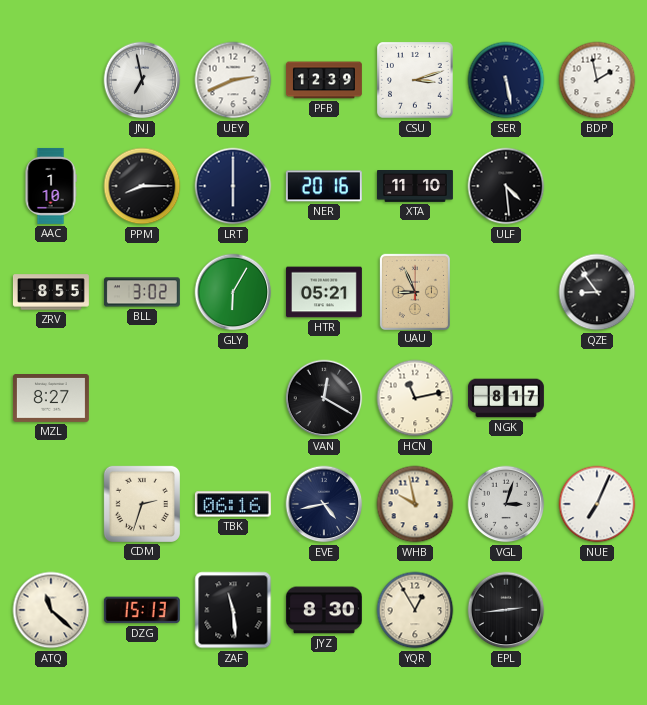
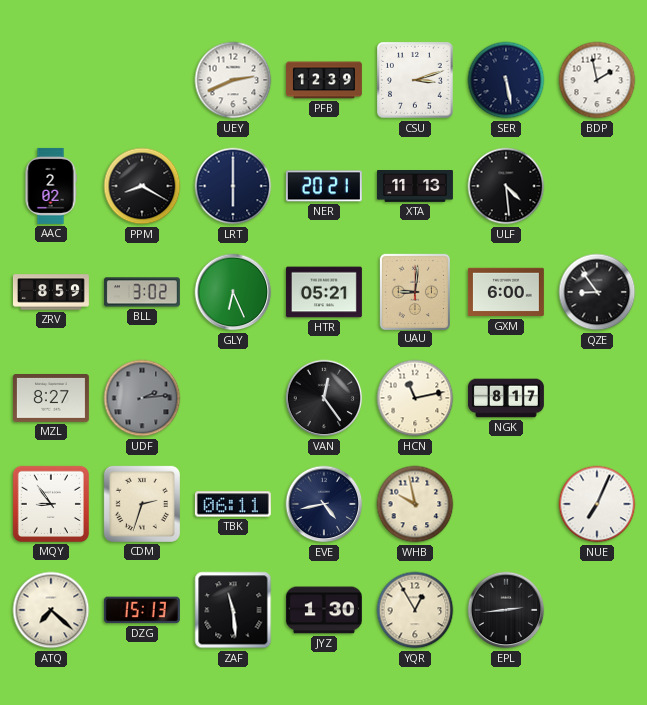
JNJ: 6:58 -> none (142, 80)
AAC: 1:10 -> 2:02 (51, 186)
PPM: 8:15 -> 8:20 (142, 186)
NER: 20:16 -> 20:21 (324, 186)
XTA: 11:10 -> 11:13 (415, 187)
ZRV: 8:55 -> 8:59 (51, 292)
GLY: 6:05 -> 6:26 (233, 292)
UAU: 8:56 -> 9:01 (414, 291)
GXM: none -> 6:00 (506, 292)
UDF: none -> 2:14 (142, 398)
VAN: 12:20 -> 12:24 (324, 398)
MQY: none -> 8:54 (51, 504)
TBK: 06:16 -> 06:11 (233, 504)
VGL: 3:03 -> none (506, 504)
ATQ: 11:22 -> 7:22 (51, 610)
JYZ: 8:30 -> 1:30 (324, 610)
